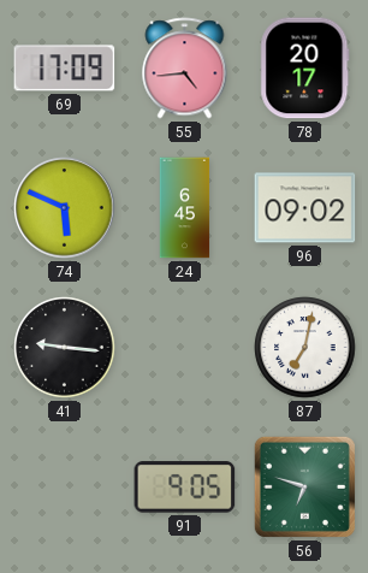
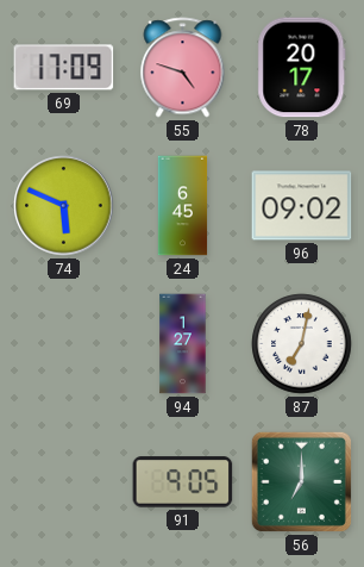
55: 4:44 -> 4:48 (183, 68)
41: 9:16 -> none (65, 348)
94: none -> 1:27 (183, 344)
56: 6:48 -> 7:00 (301, 481)
